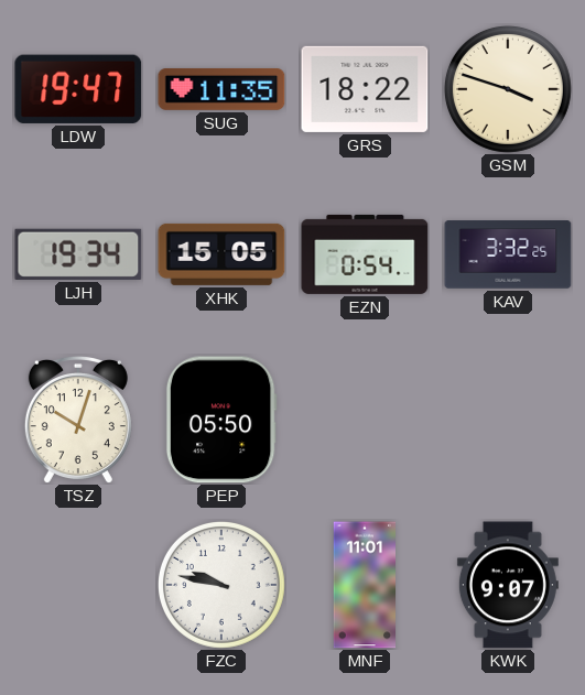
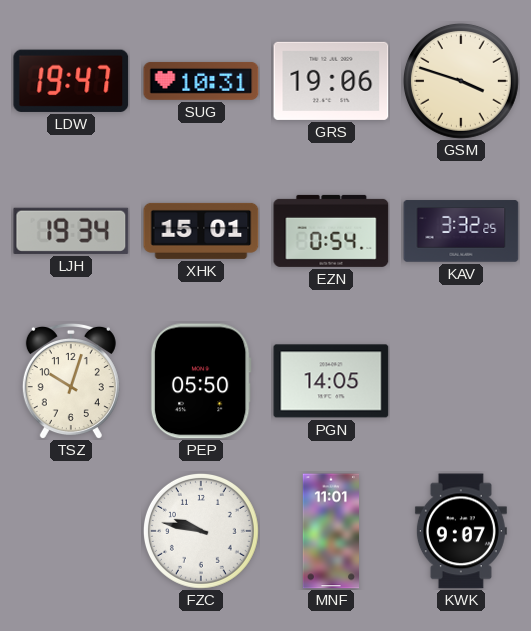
SUG: 11:35 -> 10:31 (201, 81)
GRS: 18:22 -> 19:06 (331, 81)
XHK: 15:05 -> 15:01 (201, 231)
PGN: none -> 14:05 (331, 381)
